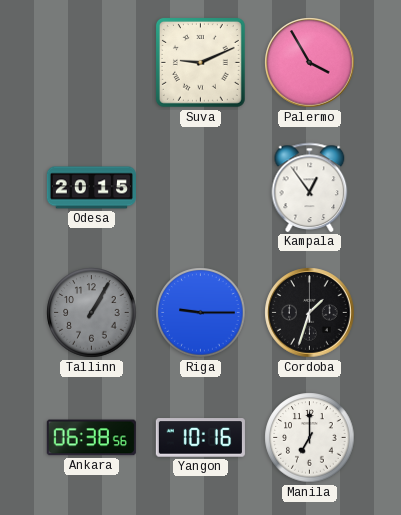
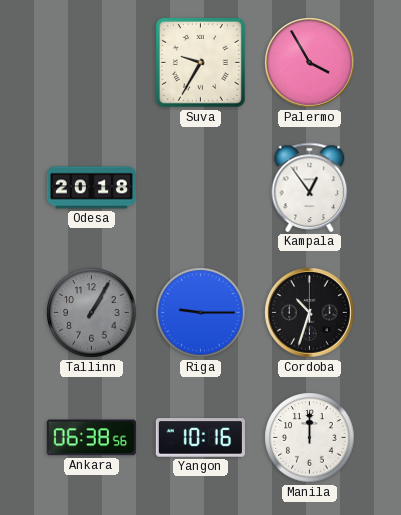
Suva: 9:11 -> 9:35 (200, 62)
Odesa: 20:15 -> 20:18 (91, 188)
Cordoba: 1:33 -> 10:33 (310, 313)
Manila: 7:00 -> 12:00 (310, 438)
